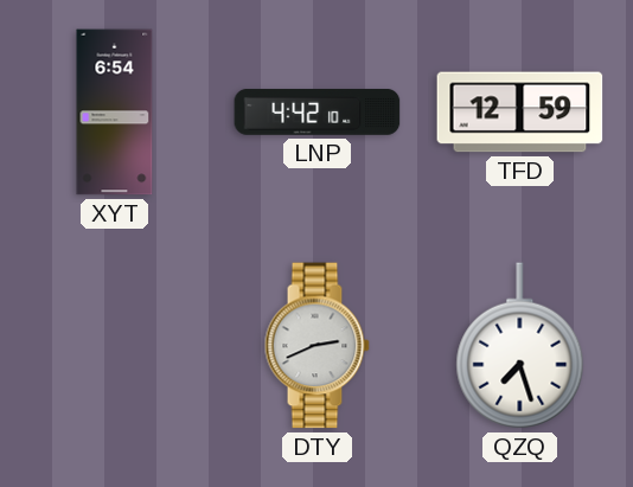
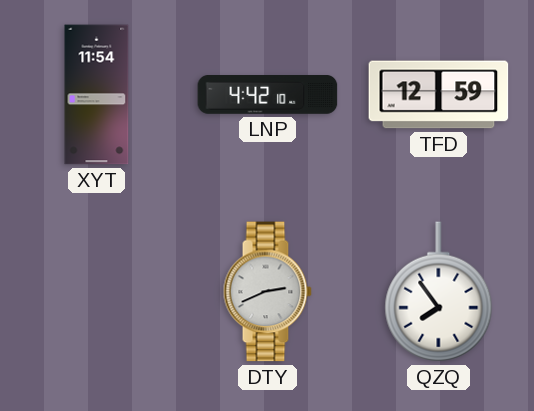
XYT: 6:54 -> 11:54 (97, 95)
QZQ: 7:27 -> 7:54 (439, 292)
